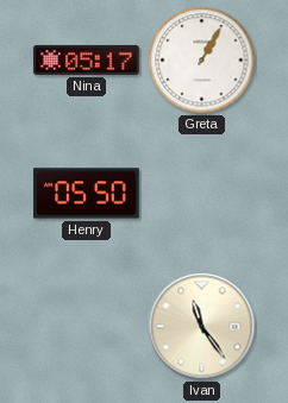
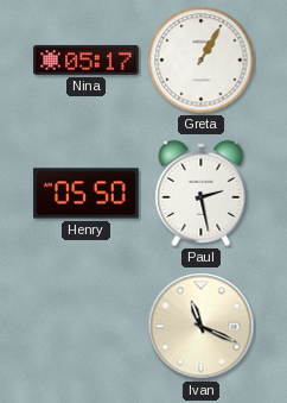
Paul: none -> 2:28 (202, 193)
Ivan: 11:24 -> 11:19 (202, 327)
